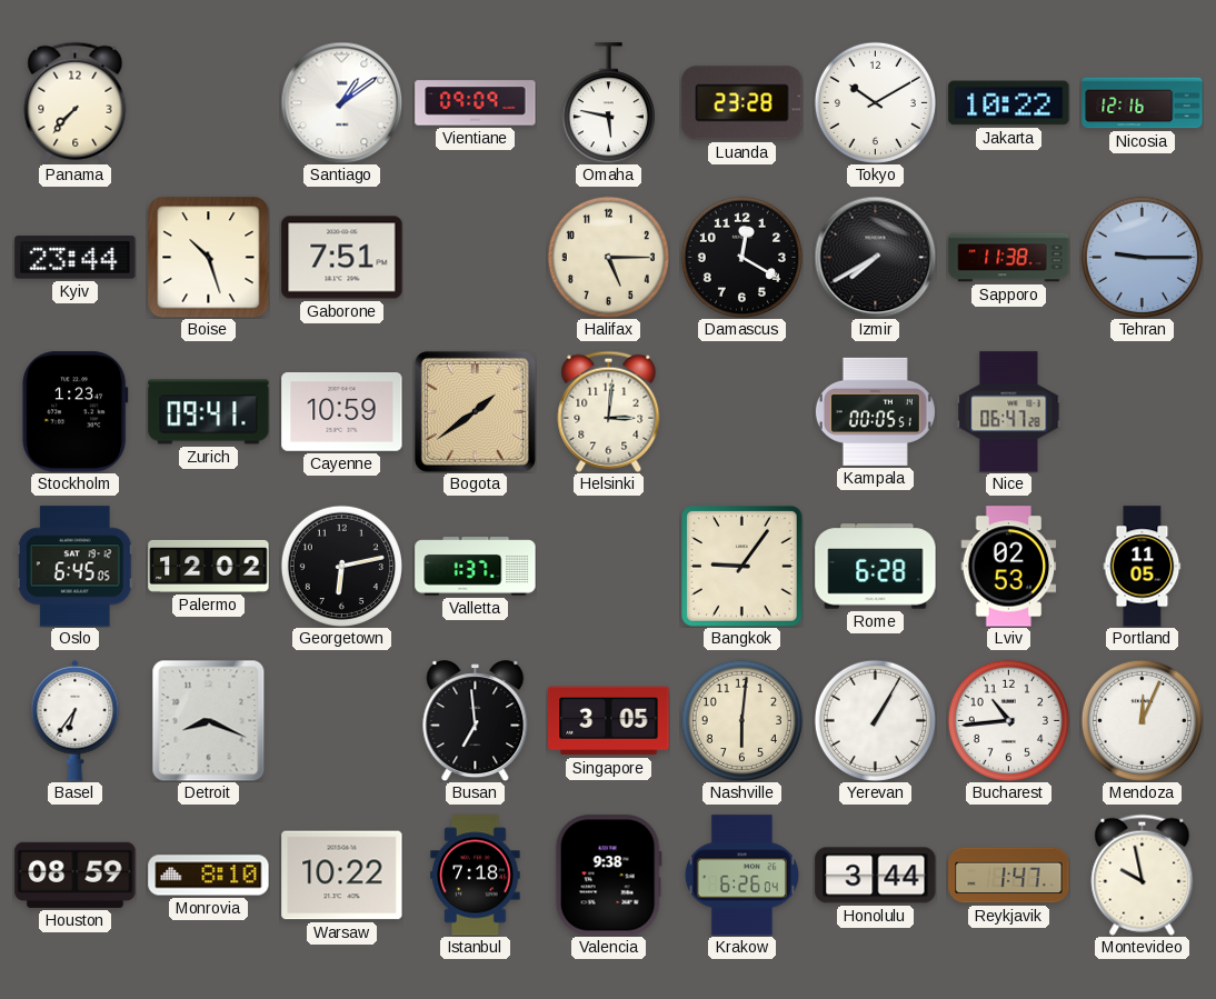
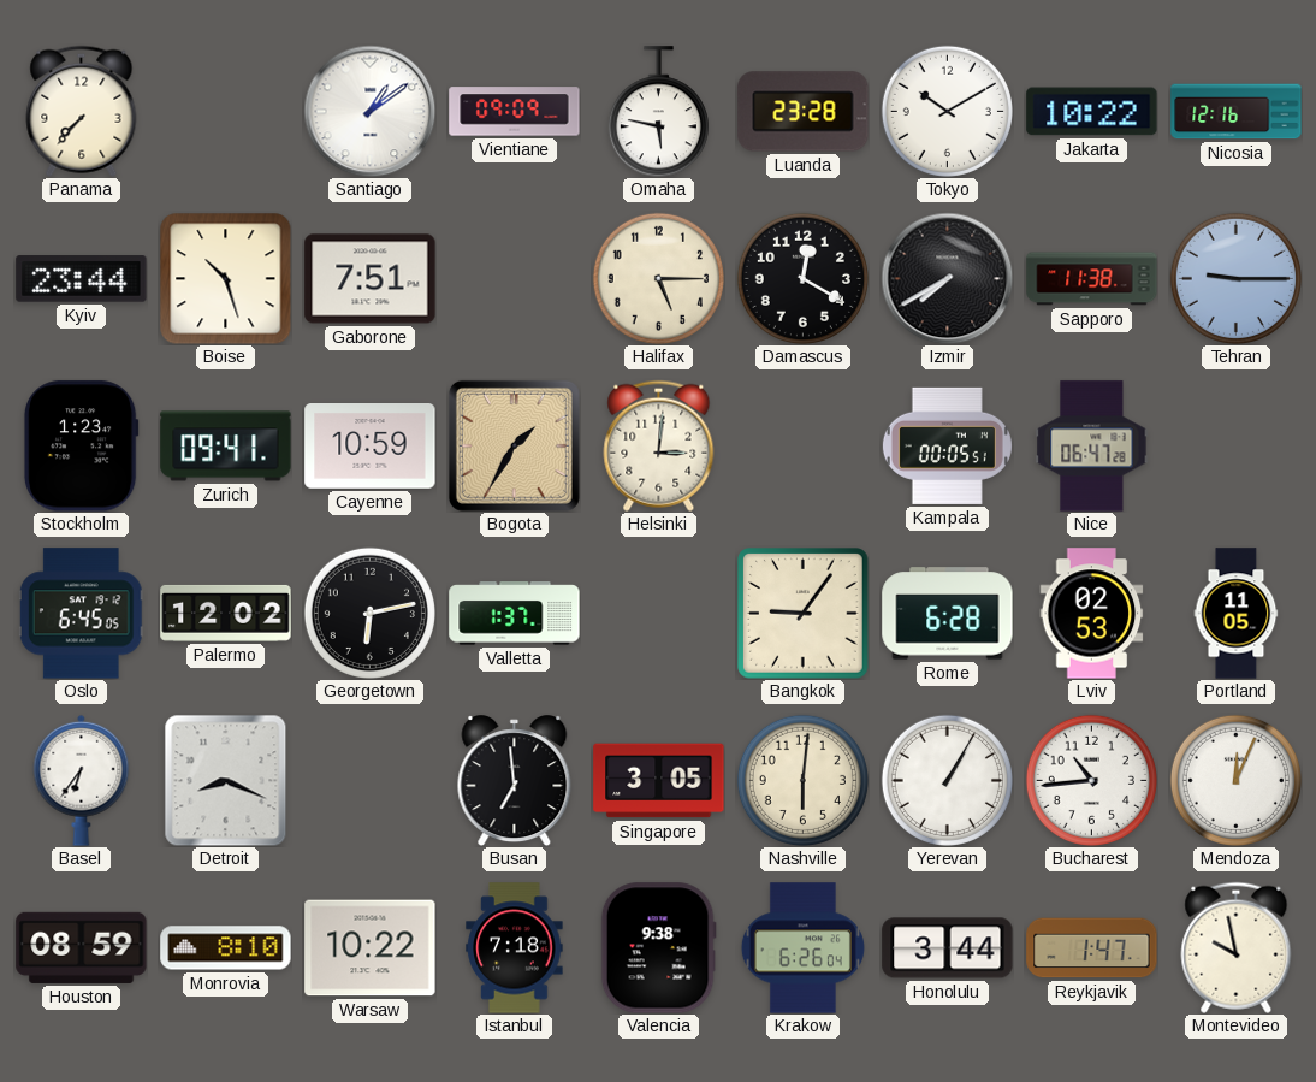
Bogota: 1:39 -> 1:35 (514, 445)
